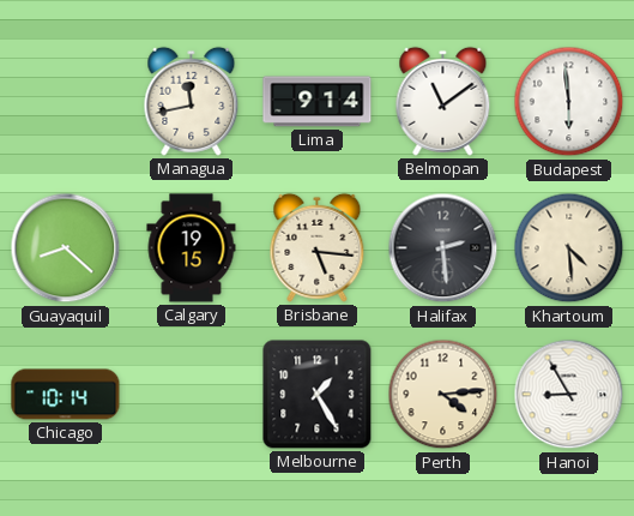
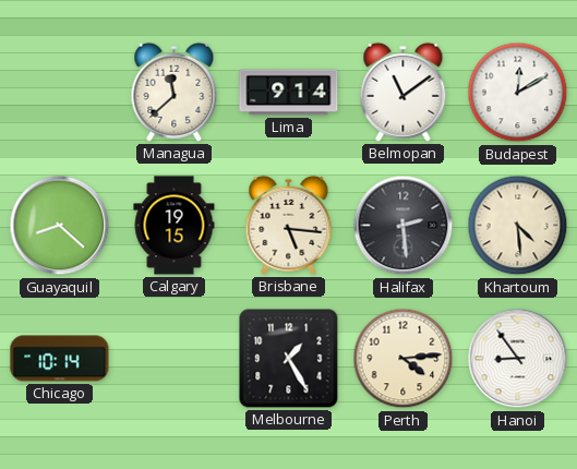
Managua: 11:43 -> 11:38 (175, 92)
Budapest: 5:59 -> 12:10 (518, 93)
Hanoi: 8:55 -> 8:54 (518, 359)
